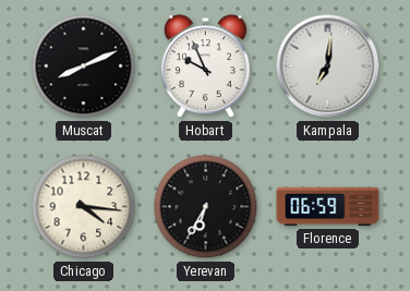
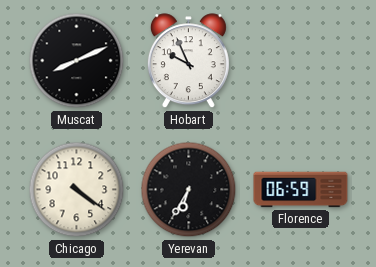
Kampala: 7:01 -> none (328, 66)
Chicago: 4:16 -> 4:21 (77, 190)
